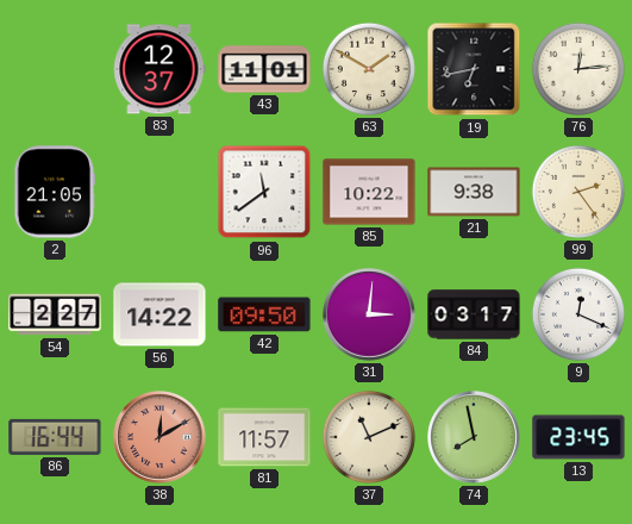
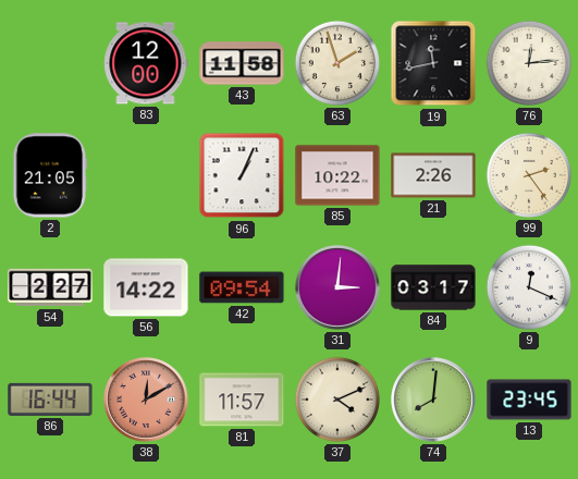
83: 12:37 -> 12:00 (146, 63)
43: 11:01 -> 11:58 (242, 63)
63: 1:50 -> 1:57 (337, 63)
19: 6:43 -> 11:43 (433, 63)
96: 11:39 -> 1:04 (242, 175)
21: 9:38 -> 2:26 (433, 175)
42: 09:50 -> 09:54 (242, 287)
37: 11:11 -> 4:11 (337, 400)
74: 7:58 -> 8:01 (434, 401)
